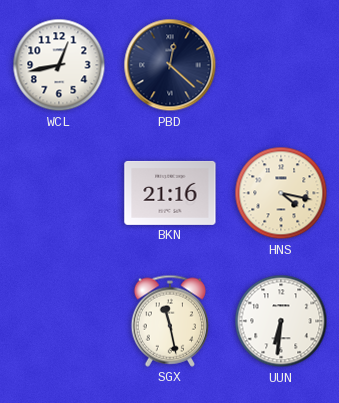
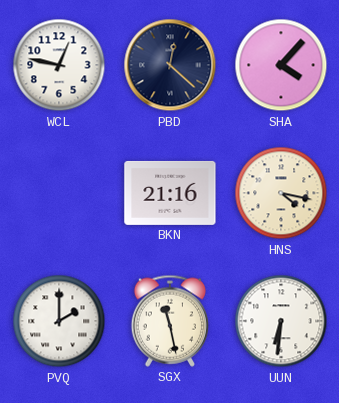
WCL: 12:43 -> 12:47 (59, 65)
SHA: none -> 4:07 (281, 65)
PVQ: none -> 2:00 (59, 321)
